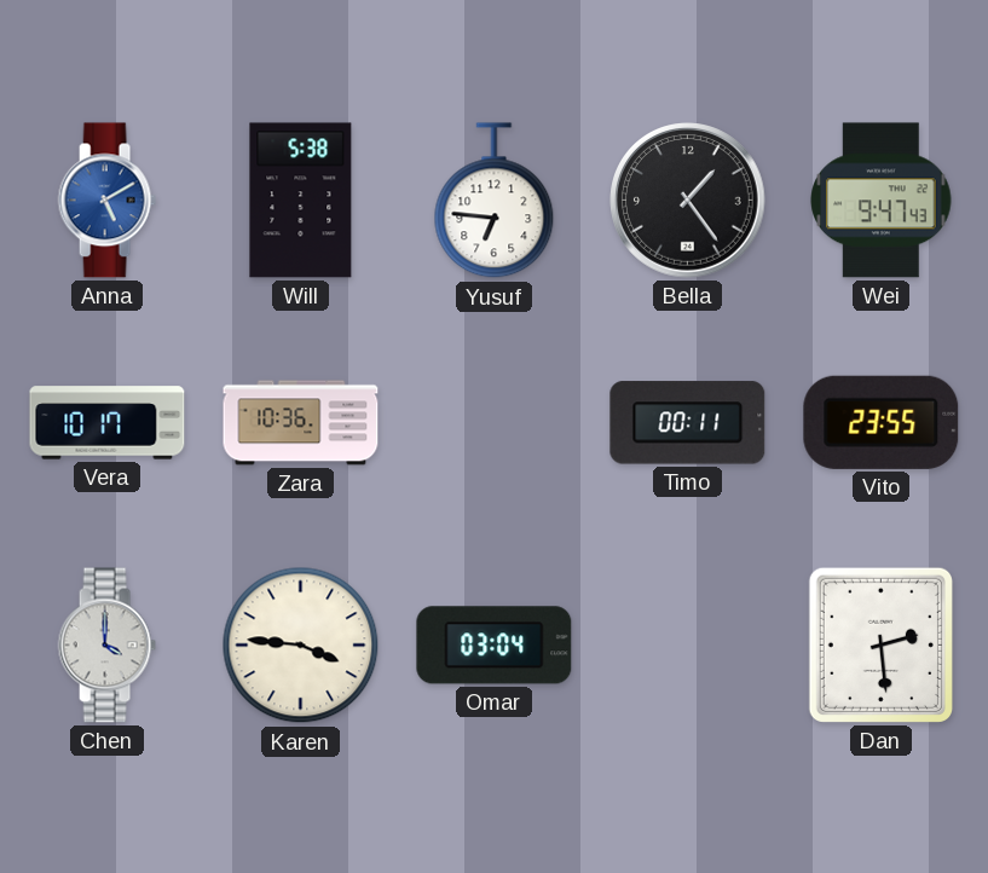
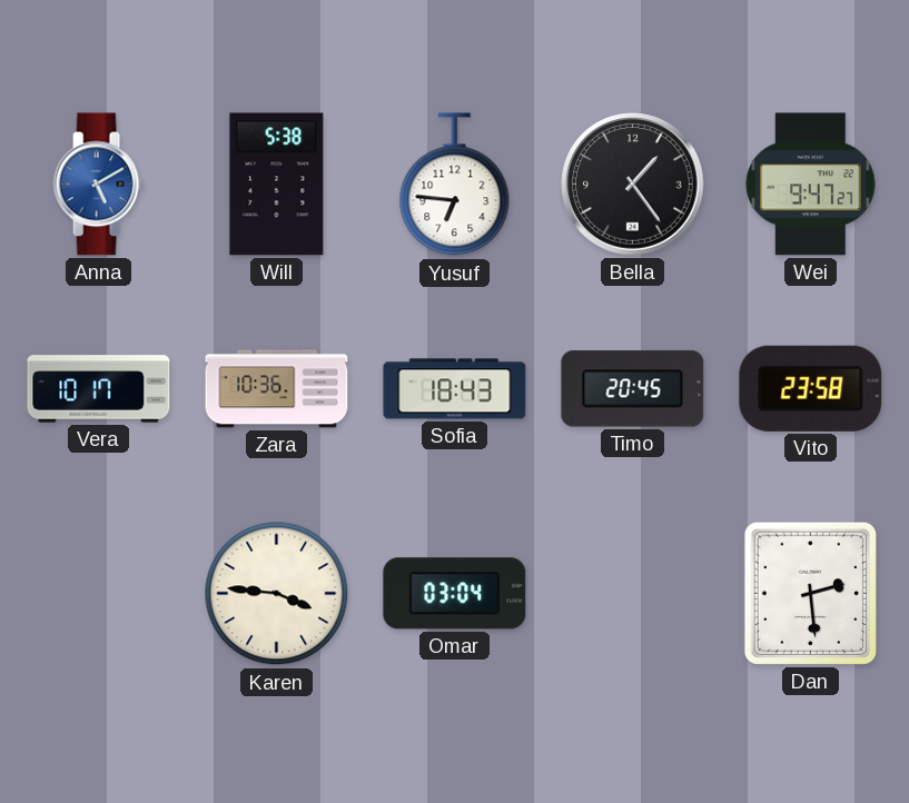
Wei: 9:47:43 -> 9:47:27 (811, 185)
Sofia: none -> 18:43 (455, 389)
Timo: 00:11 -> 20:45 (633, 389)
Vito: 23:55 -> 23:58 (811, 388)
Chen: 4:00 -> none (106, 646)
